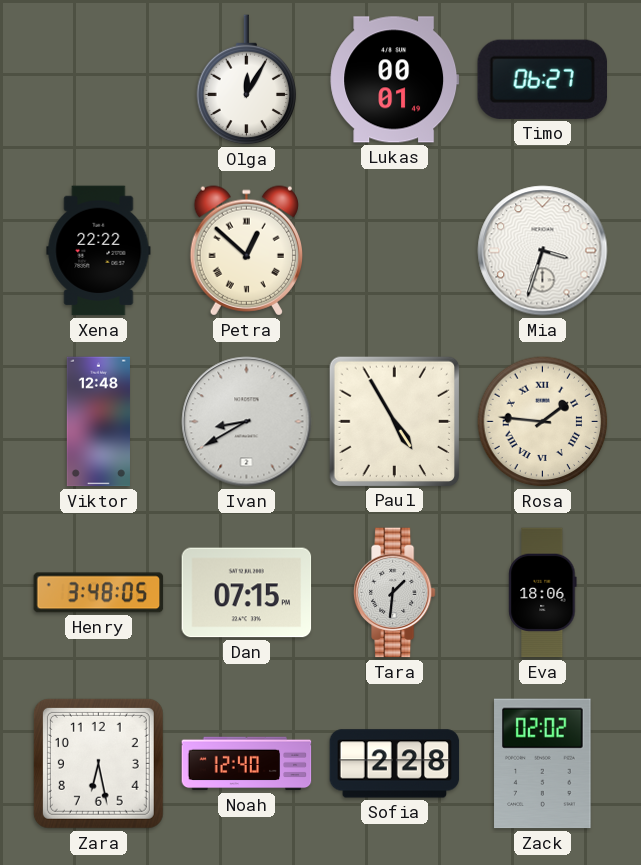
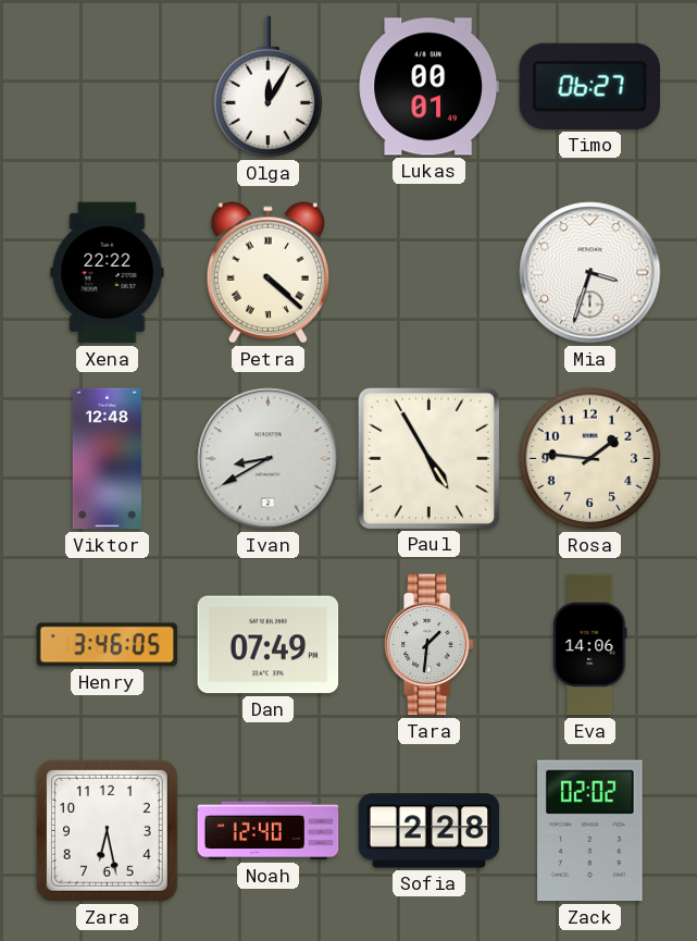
Petra: 12:52 -> 4:22 (267, 273)
Rosa numerals: Roman -> Arabic (590, 459)
Henry: 3:48 -> 3:46 (108, 645)
Dan: 07:15 -> 07:49 (269, 645)
Eva: 18:06 -> 14:06 (590, 645)
